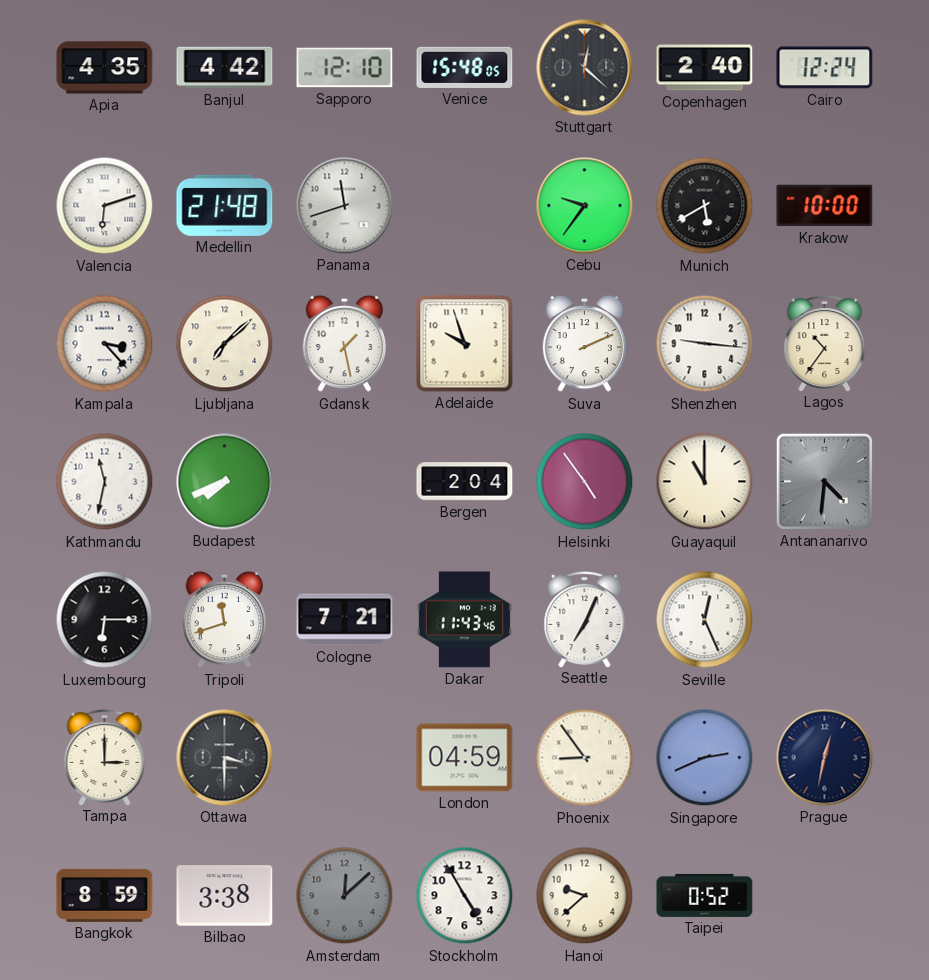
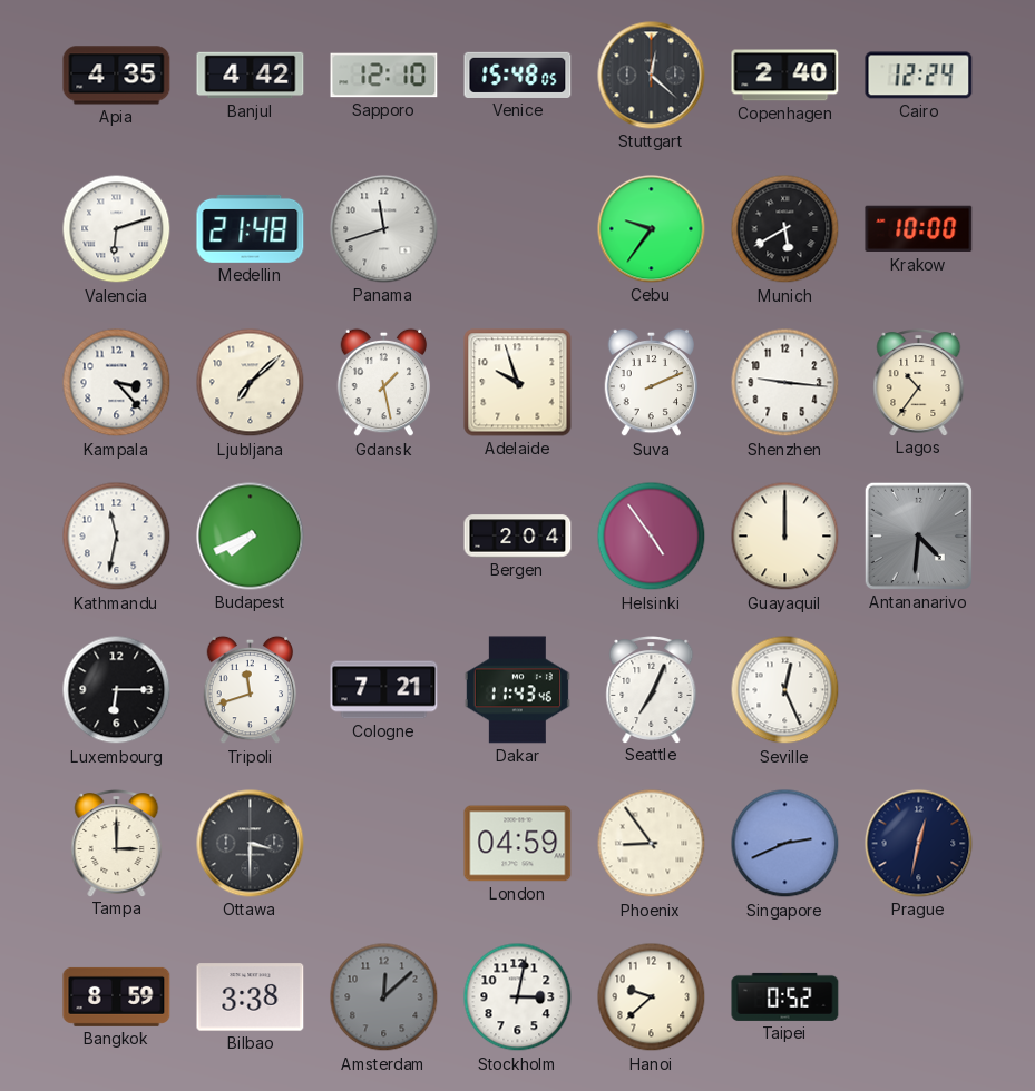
Guayaquil: 11:00 -> 12:00 (785, 537)
Stockholm: 4:55 -> 3:02 (518, 997)
